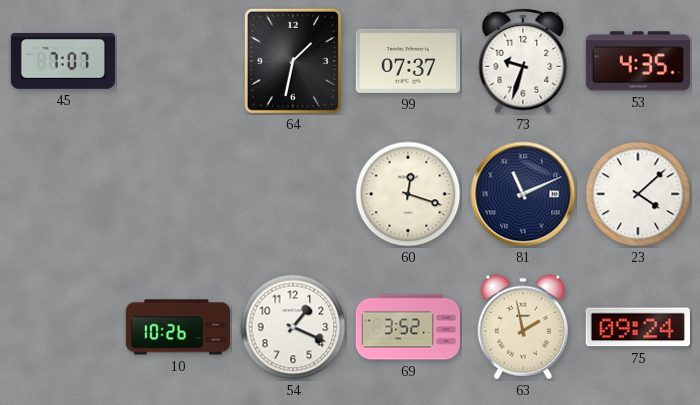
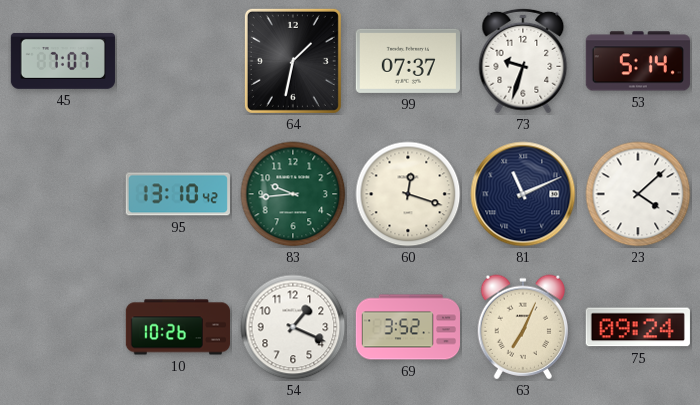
53: 4:35 -> 5:14 (638, 61)
95: none -> 13:10 (178, 194)
83: none -> 9:44 (293, 194)
63: 1:58 -> 7:04 (522, 327)
